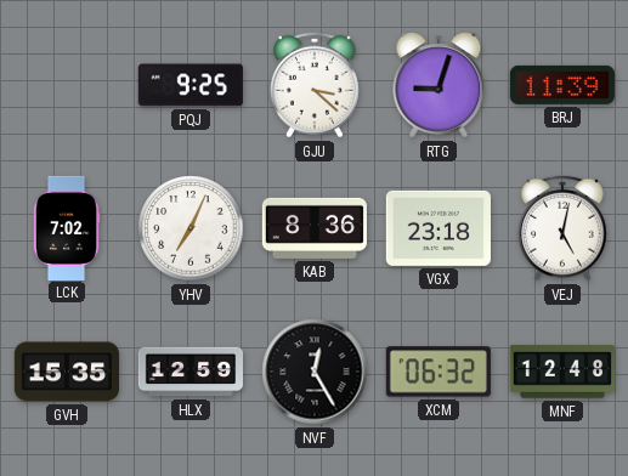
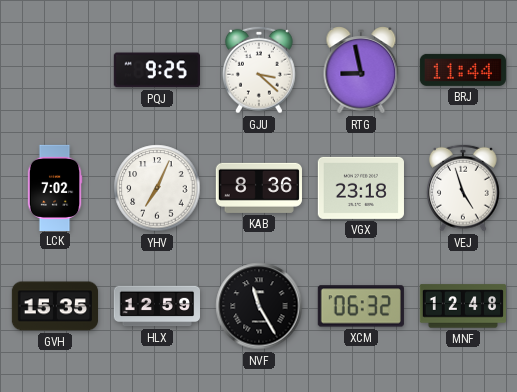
RTG: 9:03 -> 8:58 (361, 70)
BRJ: 11:39 -> 11:44 (463, 70)
VEJ: 5:02 -> 4:57 (463, 188)
NVF: 12:25 -> 11:25 (259, 306)
